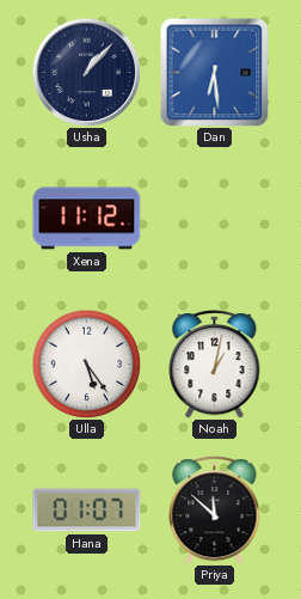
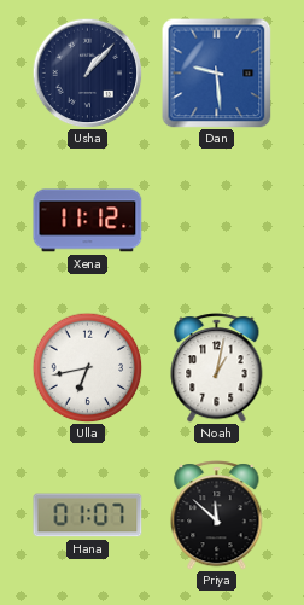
Dan: 6:29 -> 9:29 (216, 72)
Ulla: 5:24 -> 6:43 (87, 367)
